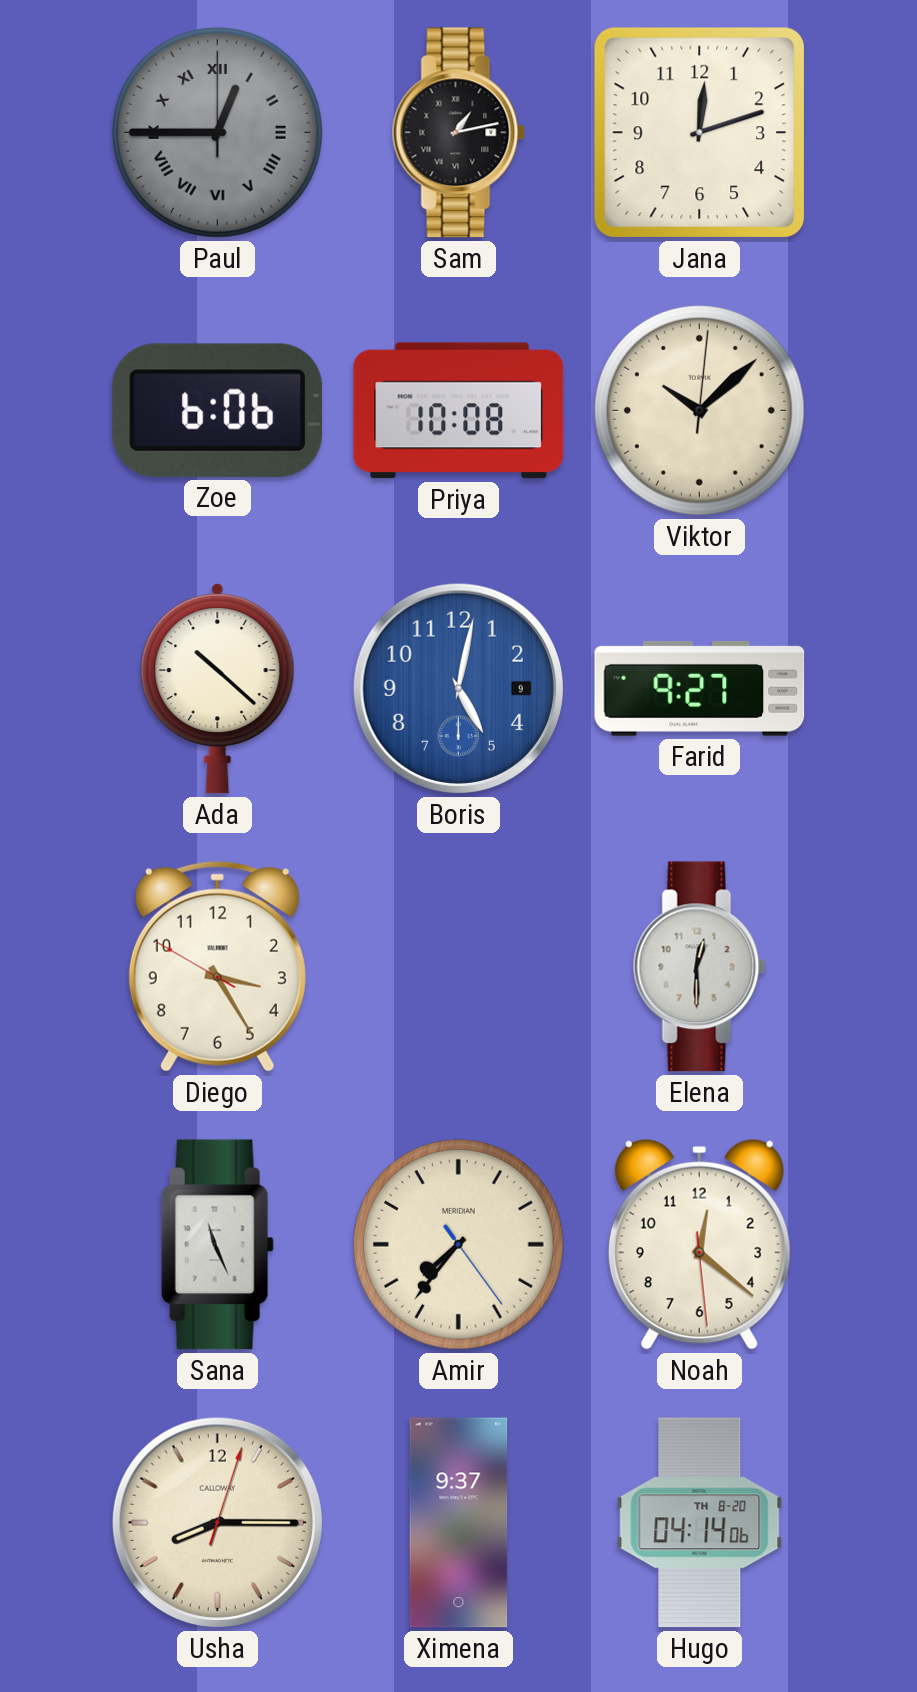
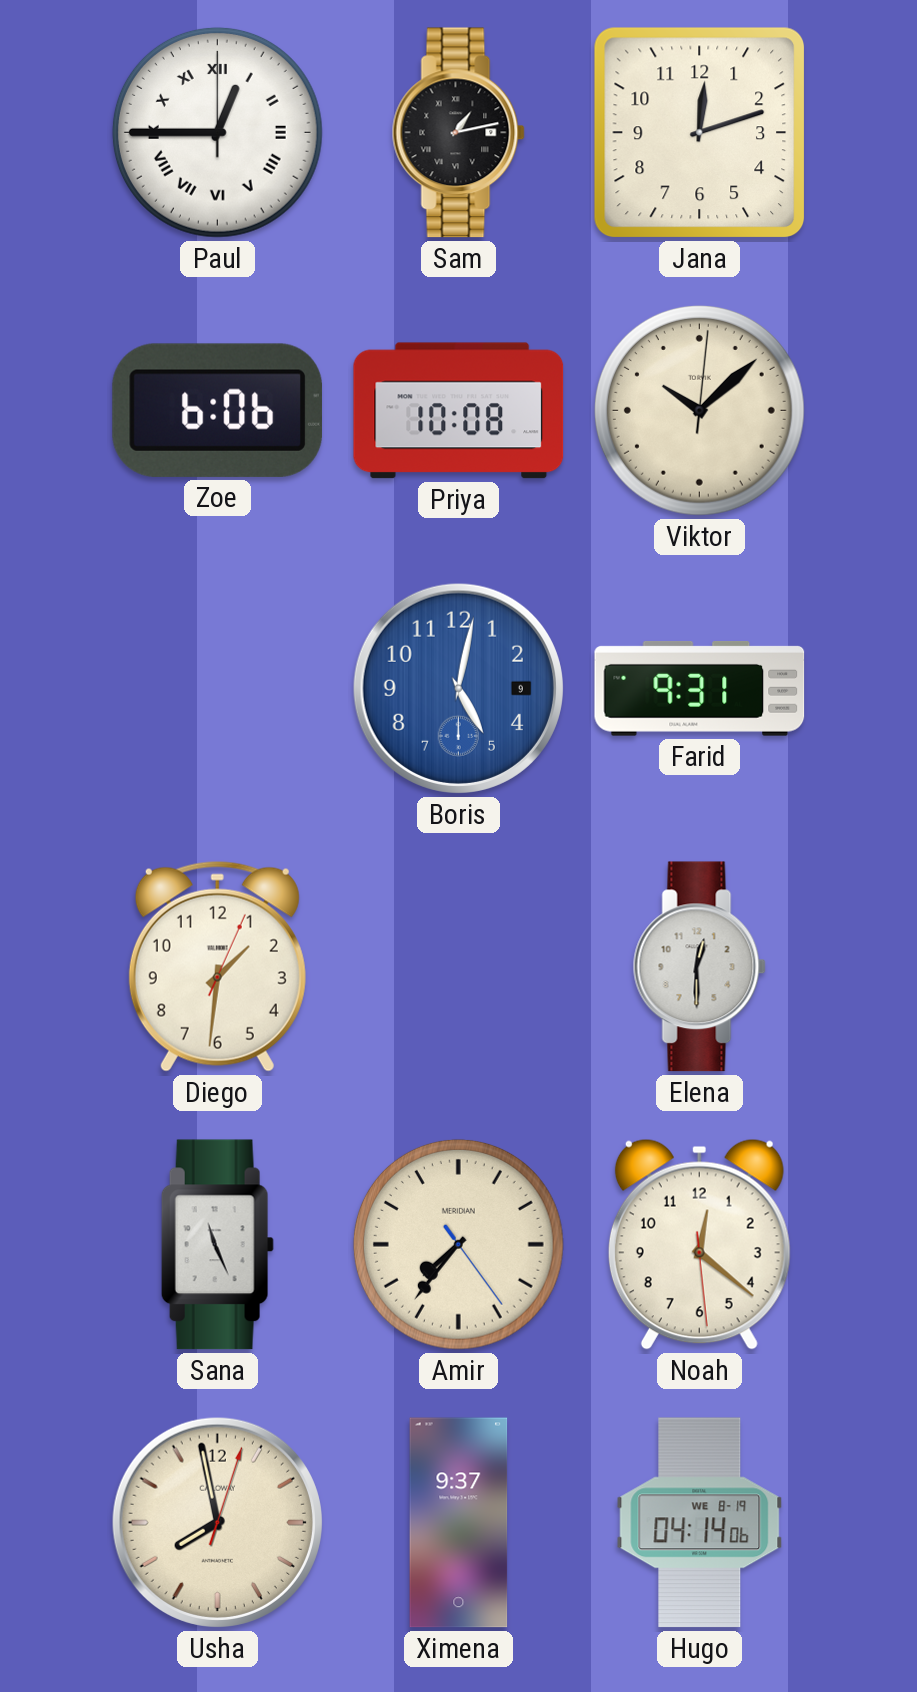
Paul dial: grey -> white (217, 132)
Ada: 10:22 -> none (218, 689)
Farid: 9:27 -> 9:31 (700, 689)
Diego: 3:24 -> 1:31 (217, 966)
Usha: 8:15 -> 7:58 (217, 1522)
Hugo date: TH 8-20 -> WE 8-19 (700, 1523)
